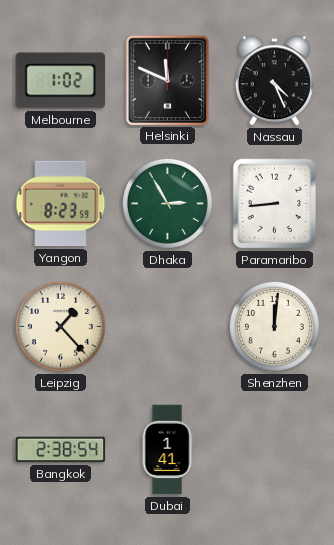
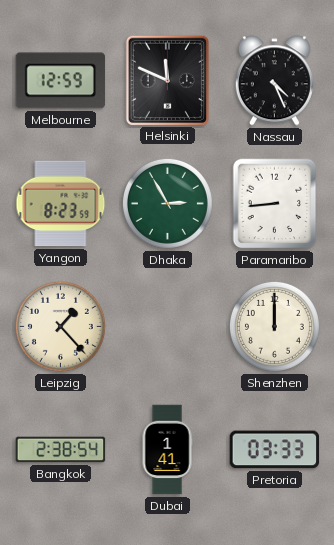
Melbourne: 1:02 -> 12:59 (61, 81)
Shenzhen: 12:01 -> 12:00 (274, 326)
Pretoria: none -> 03:33 (275, 450)
